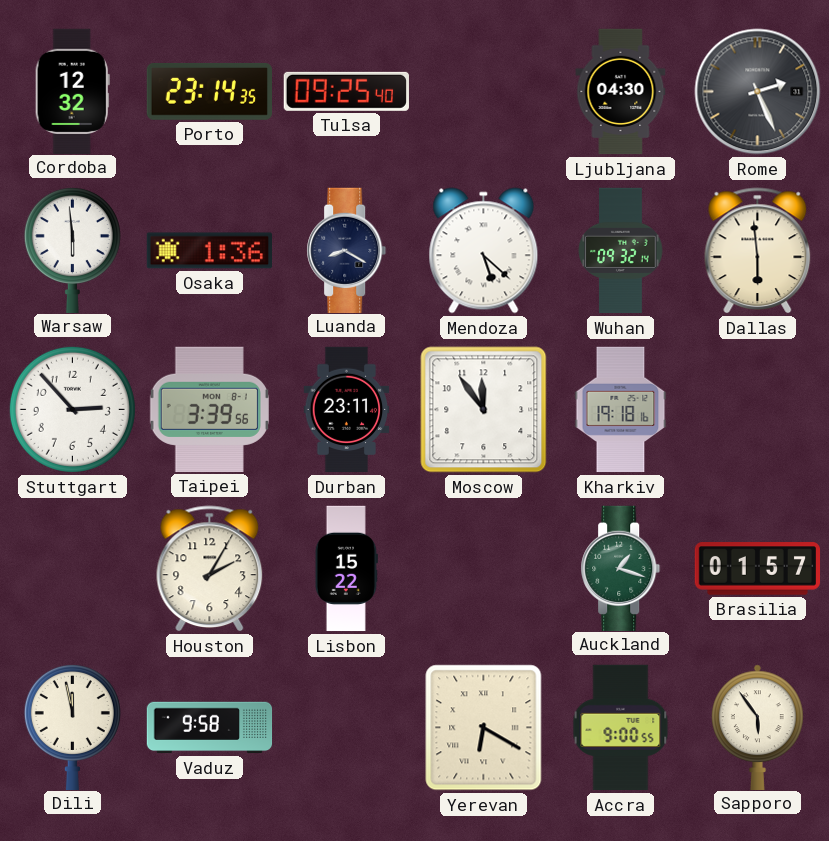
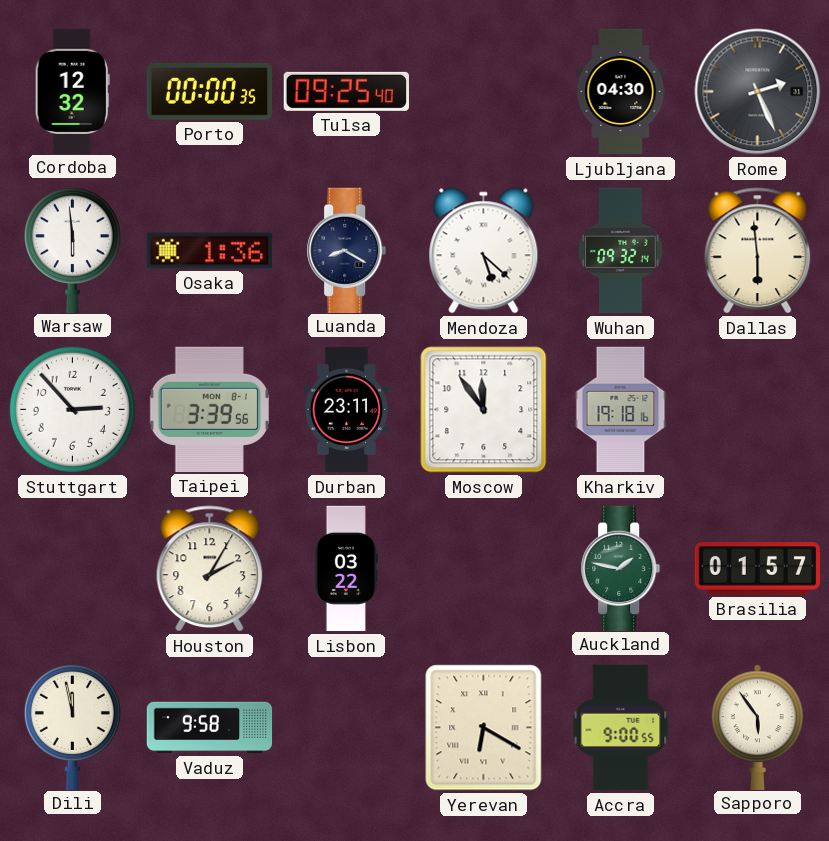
Porto: 23:14 -> 00:00 (209, 91)
Lisbon: 15:22 -> 03:22 (346, 569)
Auckland: 1:18 -> 1:47 (621, 568)
